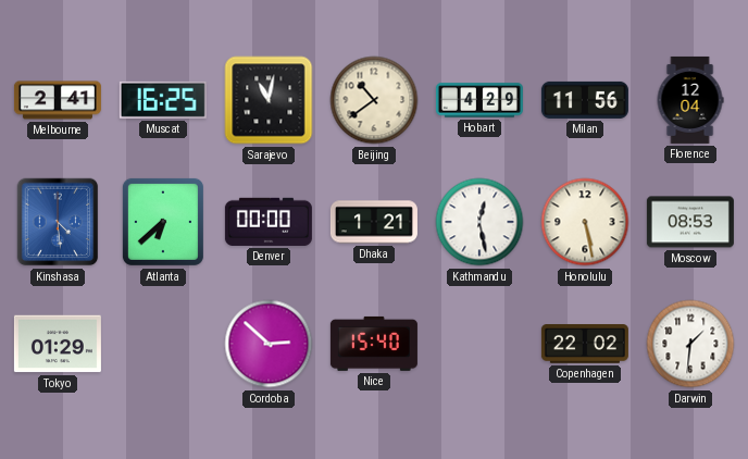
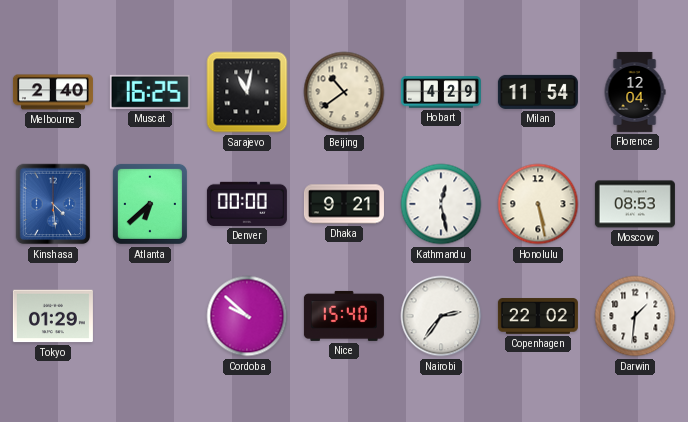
Melbourne: 2:41 -> 2:40 (53, 92)
Milan: 11:56 -> 11:54 (538, 92)
Dhaka: 1:21 -> 9:21 (344, 204)
Cordoba: 2:52 -> 9:52 (247, 316)
Nairobi: none -> 2:36 (441, 316)
